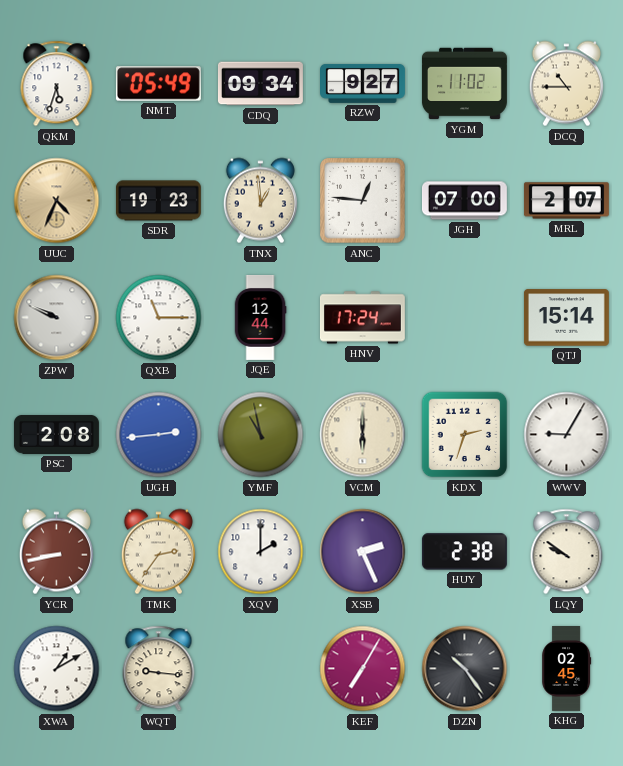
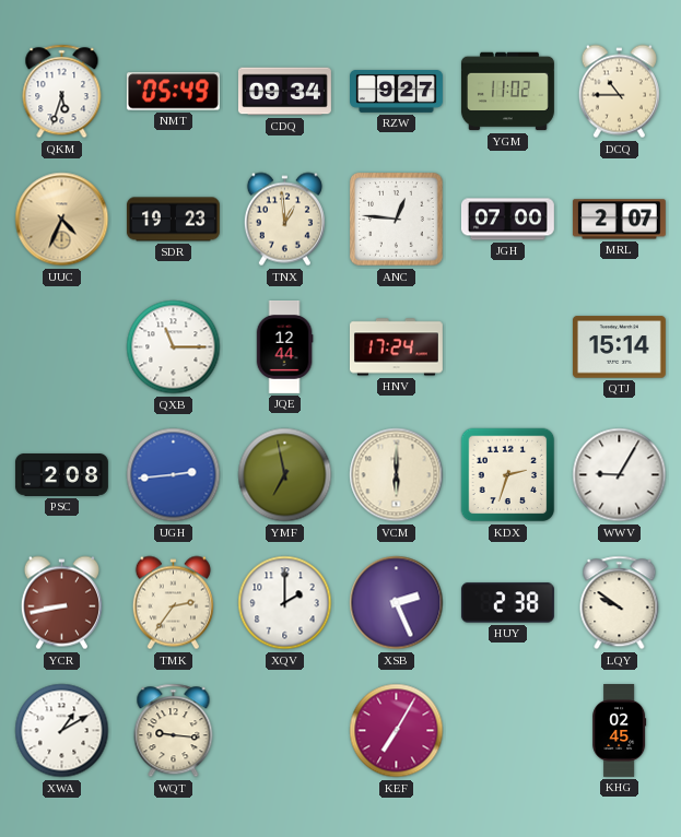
ZPW: 9:49 -> none (57, 318)
YMF: 10:58 -> 6:58 (285, 475)
DZN: 10:24 -> none (465, 669)
